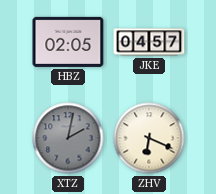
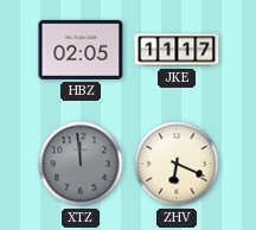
JKE: 04:57 -> 11:17 (177, 50)
XTZ: 2:02 -> 11:59 (81, 164)
